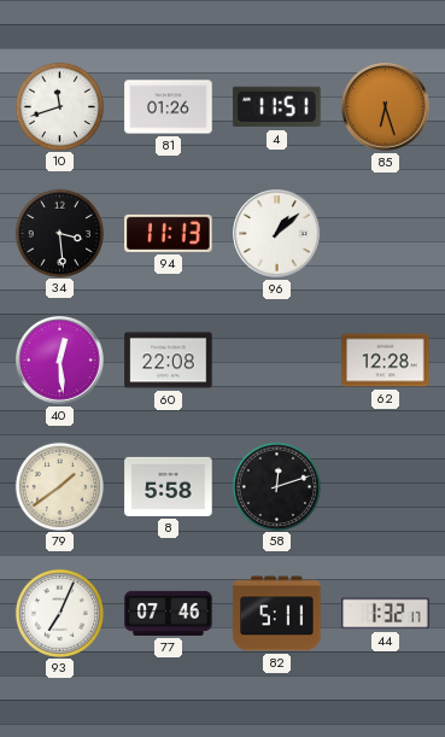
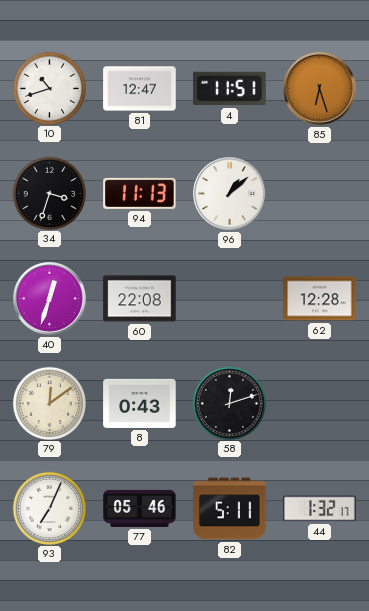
10: 11:42 -> 10:42 (49, 88)
81: 01:26 -> 12:47 (140, 89)
34: 3:29 -> 3:33 (49, 193)
40: 12:29 -> 12:33 (50, 299)
79: 1:39 -> 12:09 (49, 403)
8: 5:58 -> 0:43 (140, 403)
77: 07:46 -> 05:46 (140, 508)
